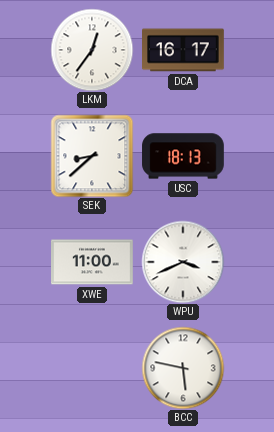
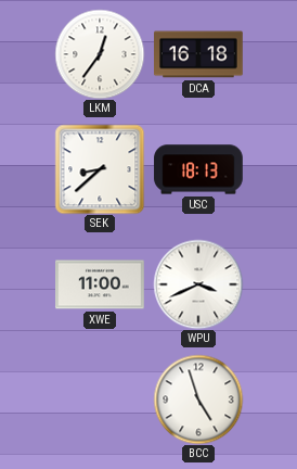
DCA: 16:17 -> 16:18 (199, 54)
BCC: 5:47 -> 4:57 (198, 400)
